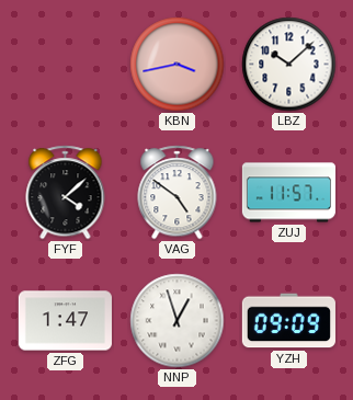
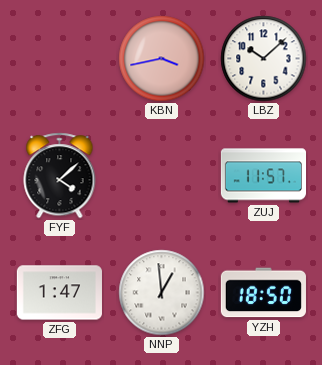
VAG: 4:51 -> none (178, 193)
NNP: 12:57 -> 12:59 (162, 293)
YZH: 09:09 -> 18:50 (263, 293)
